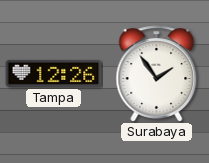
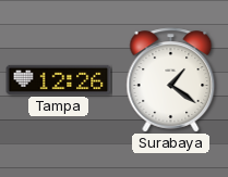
Surabaya: 1:54 -> 1:21 (171, 80)
